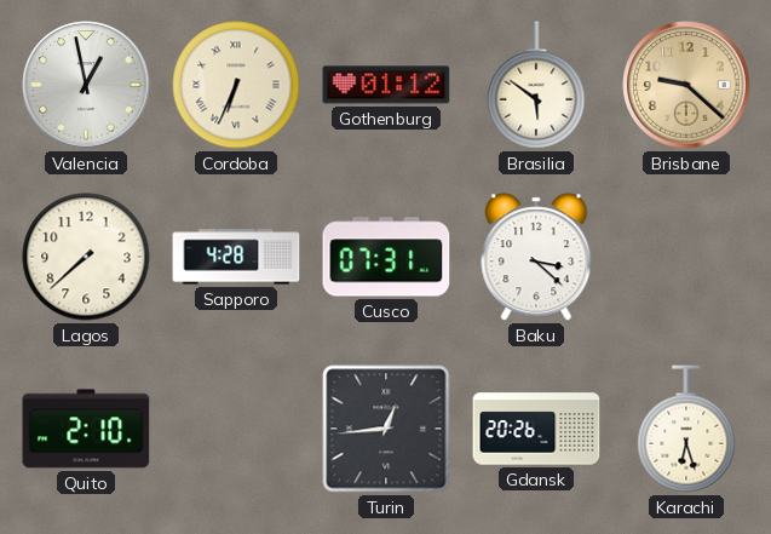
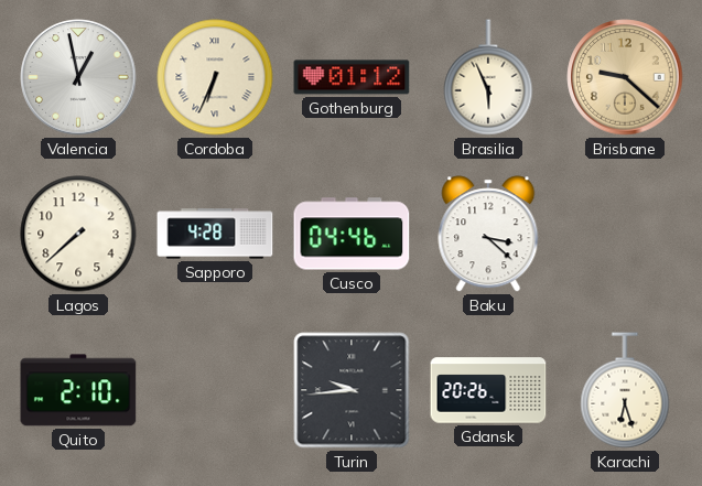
Brasilia: 5:51 -> 5:56 (488, 77)
Cusco: 07:31 -> 04:46 (352, 234)
Turin: 12:44 -> 9:44 (352, 390)
